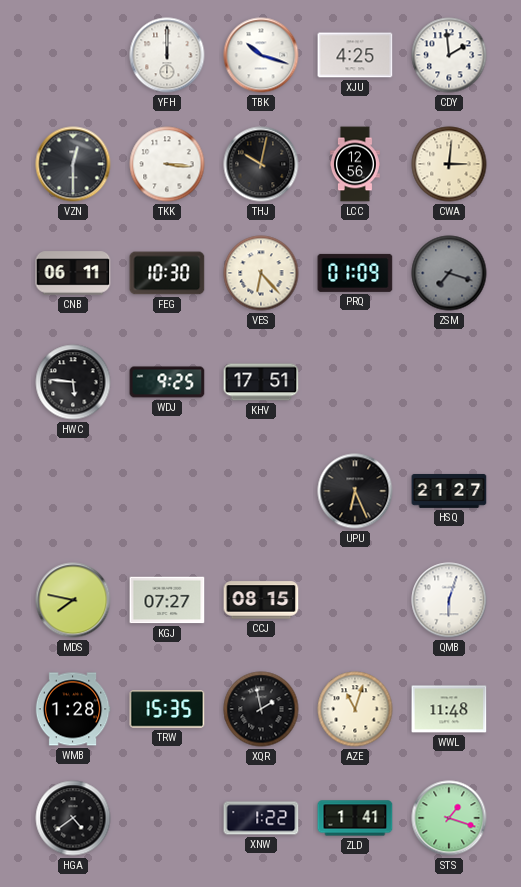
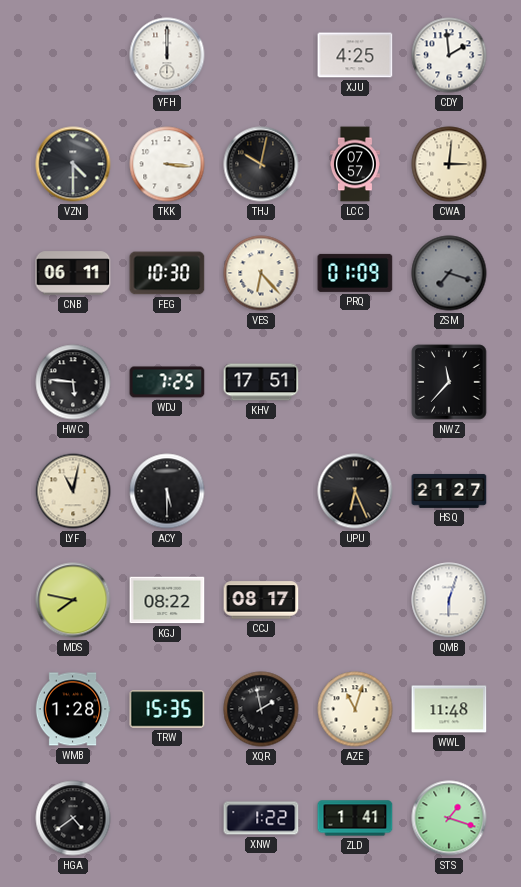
TBK: 10:18 -> none (261, 55)
VZN: 12:30 -> 4:30 (73, 164)
LCC: 12:56 -> 07:57 (355, 164)
WDJ: 9:25 -> 7:25 (167, 382)
NWZ: none -> 11:37 (449, 382)
LYF: none -> 11:02 (73, 491)
ACY: none -> 5:30 (167, 491)
KGJ: 07:27 -> 08:22 (167, 600)
CCJ: 08:15 -> 08:17 (261, 600)
